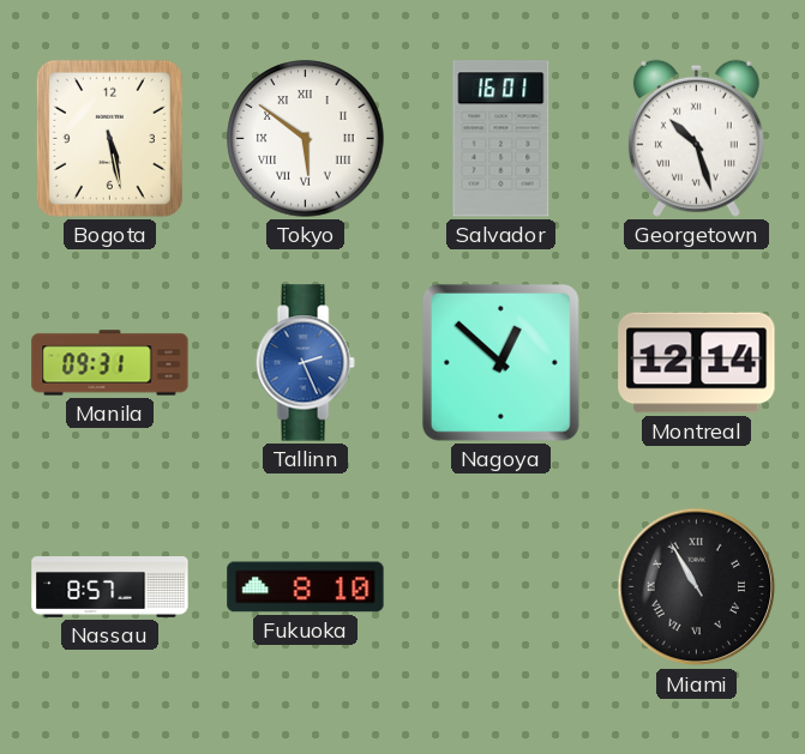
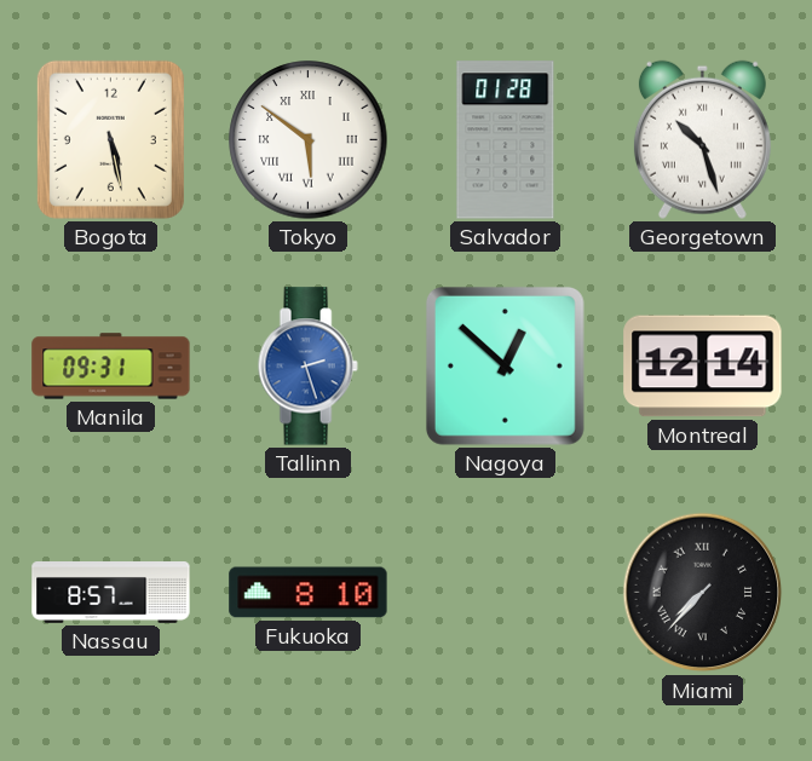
Salvador: 16:01 -> 01:28 (506, 140)
Tallinn: 2:26 -> 2:27 (307, 367)
Miami: 10:55 -> 7:37 (703, 593)
